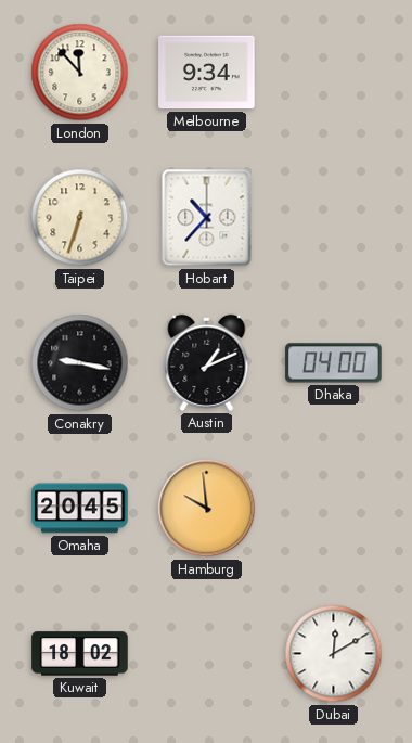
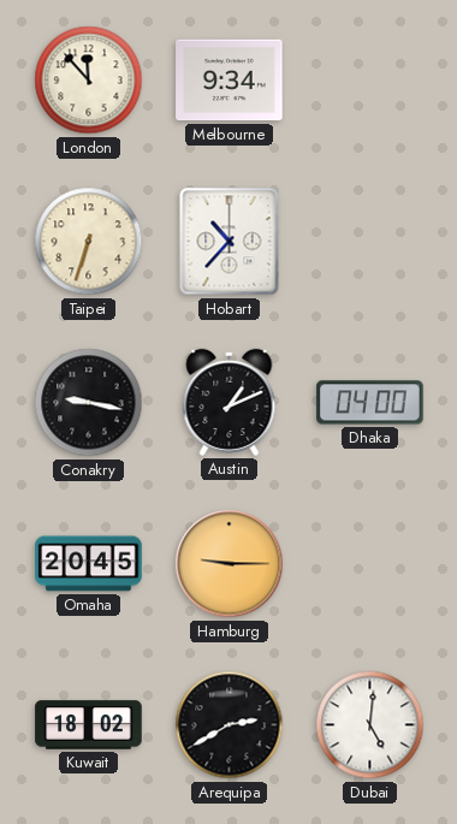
Hamburg: 9:59 -> 9:15 (230, 564)
Arequipa: none -> 2:40 (230, 725)
Dubai: 12:10 -> 5:01 (370, 725)
